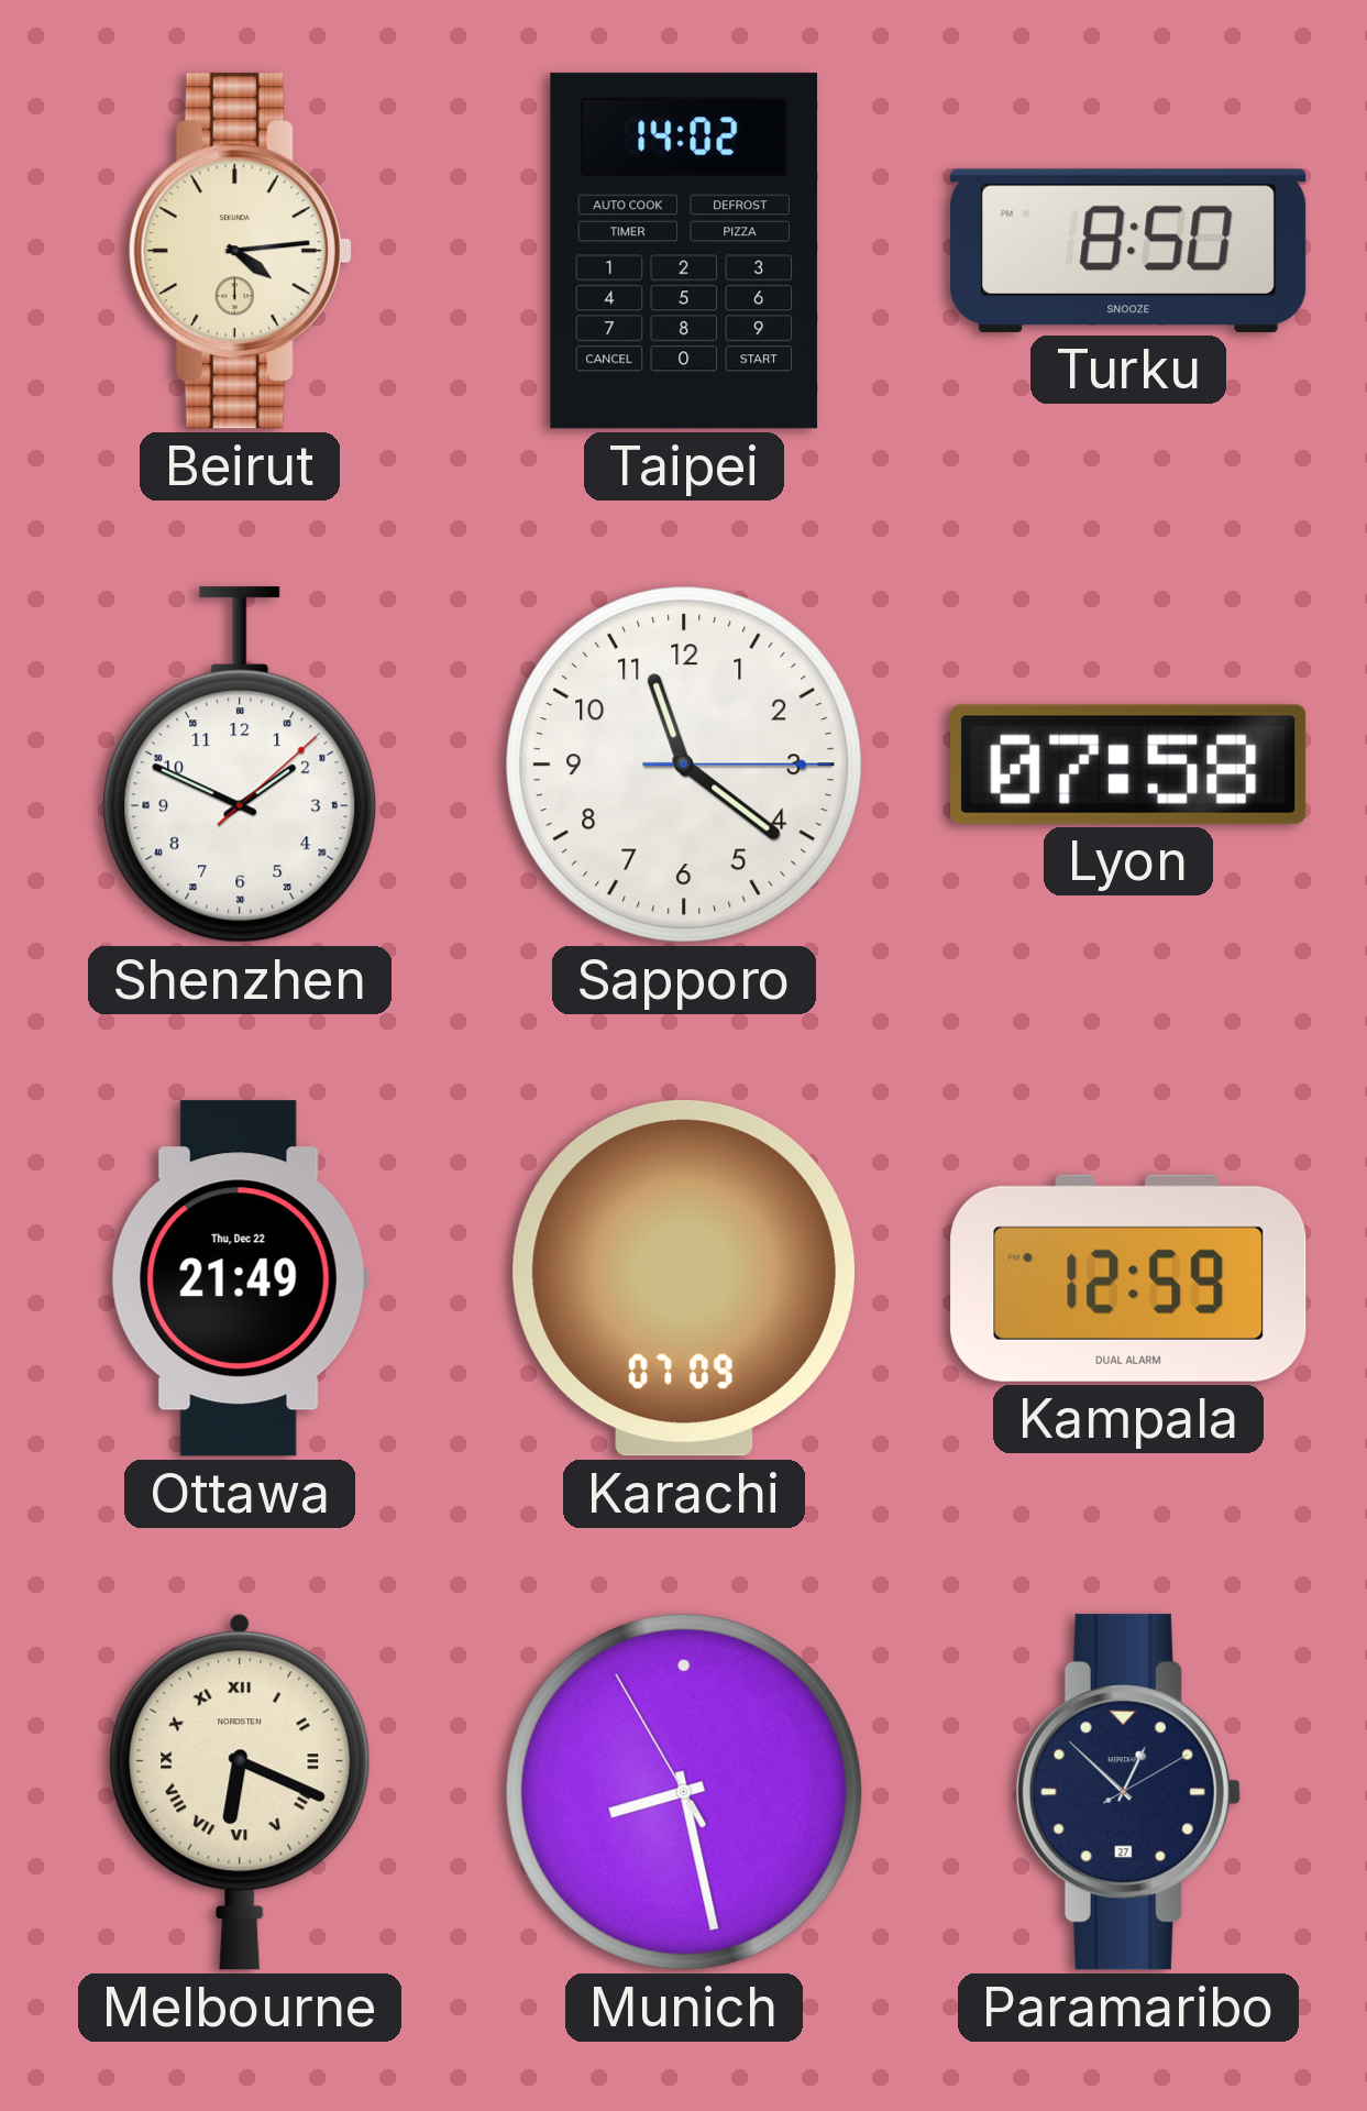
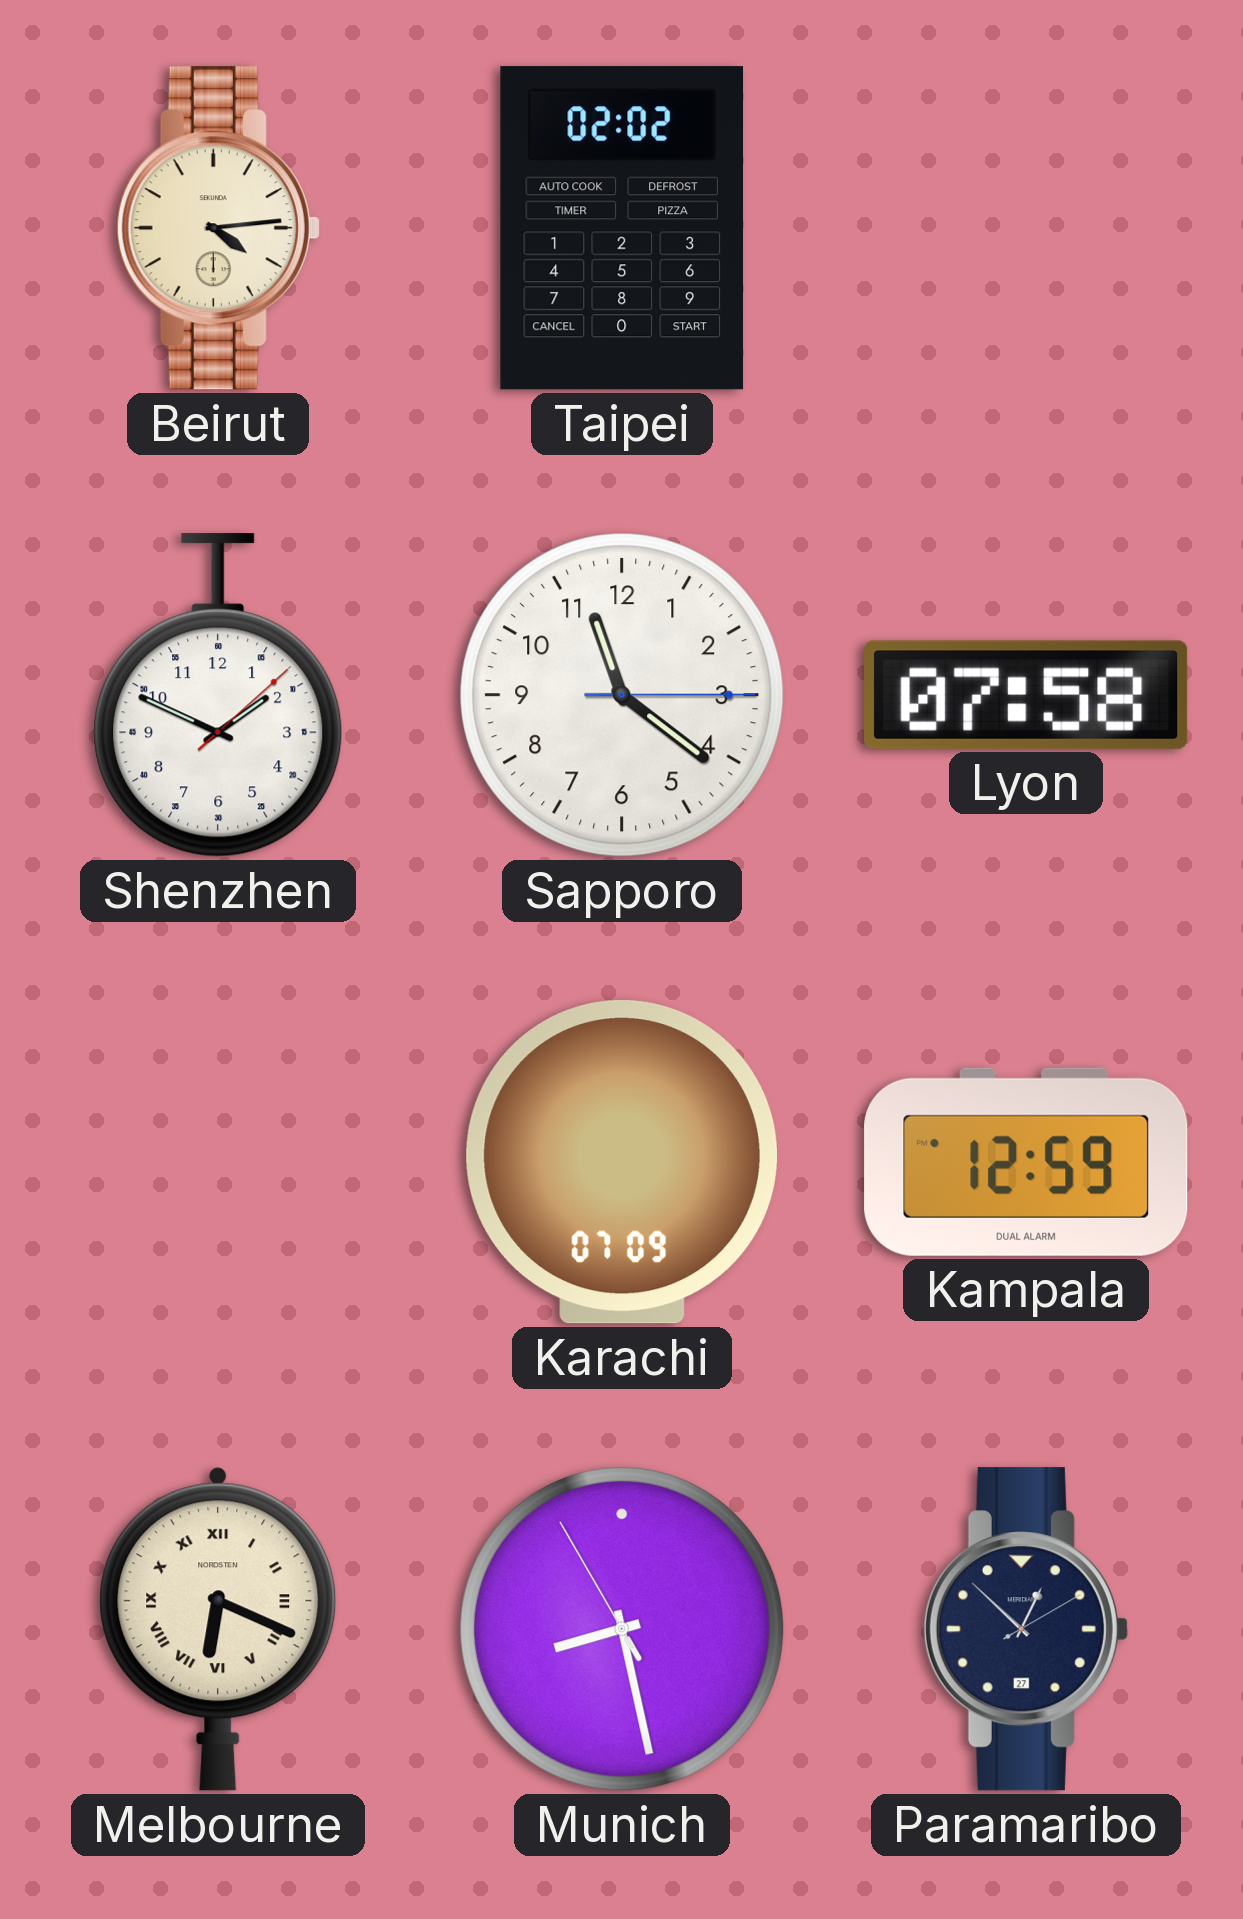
Taipei: 14:02 -> 02:02 (622, 228)
Turku: 8:50 -> none (1128, 251)
Ottawa: 21:49 -> none (240, 1278)
